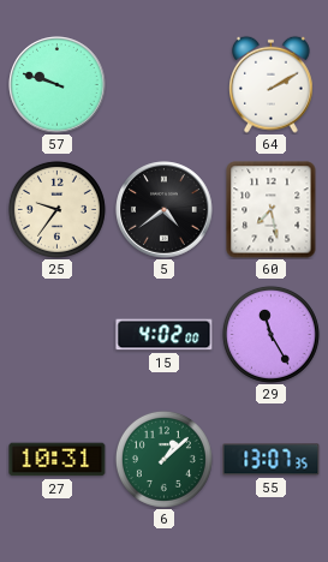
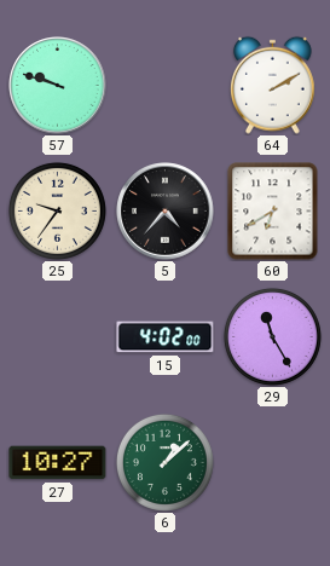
5: 4:39 -> 4:37 (166, 212)
60: 7:28 -> 6:40 (273, 212)
27: 10:31 -> 10:27 (58, 463)
55: 13:07 -> none (272, 460)
